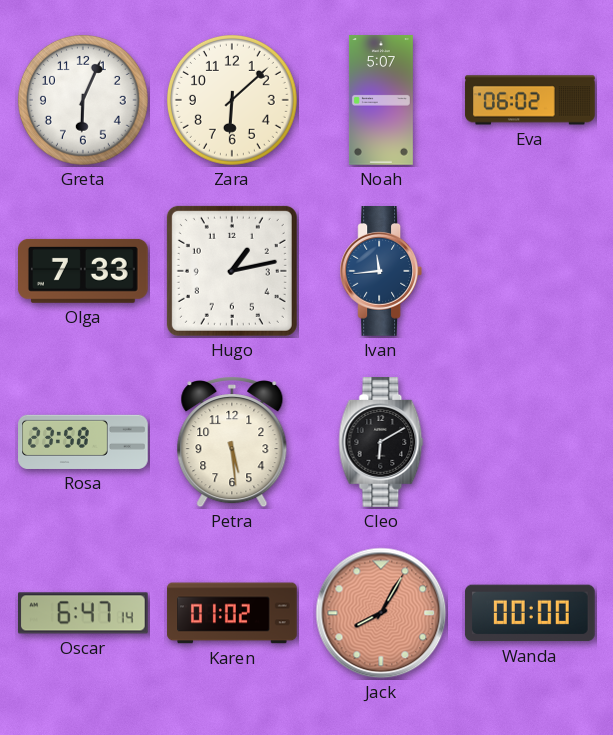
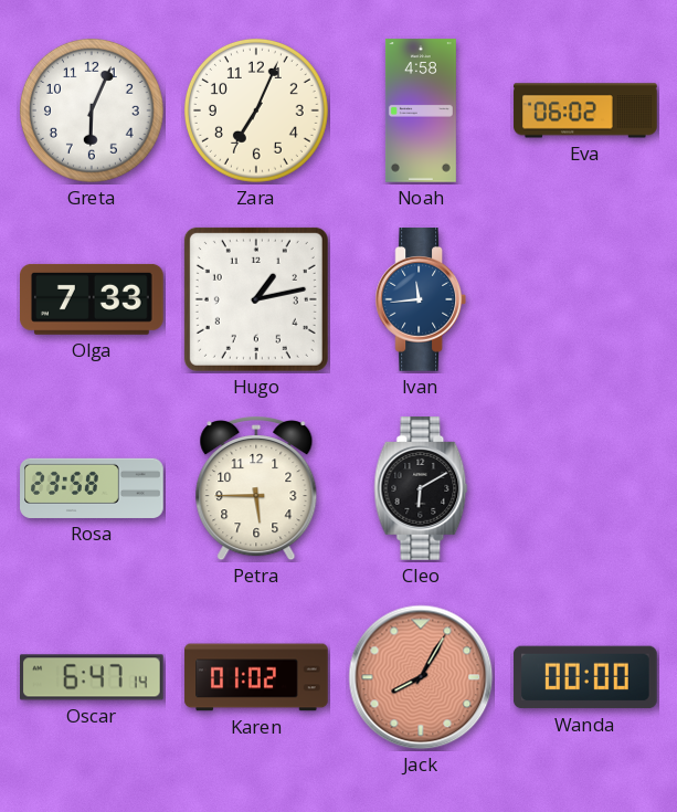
Zara: 6:08 -> 7:04 (256, 110)
Noah: 5:07 -> 4:58 (421, 110)
Petra: 5:29 -> 5:45 (256, 488)
